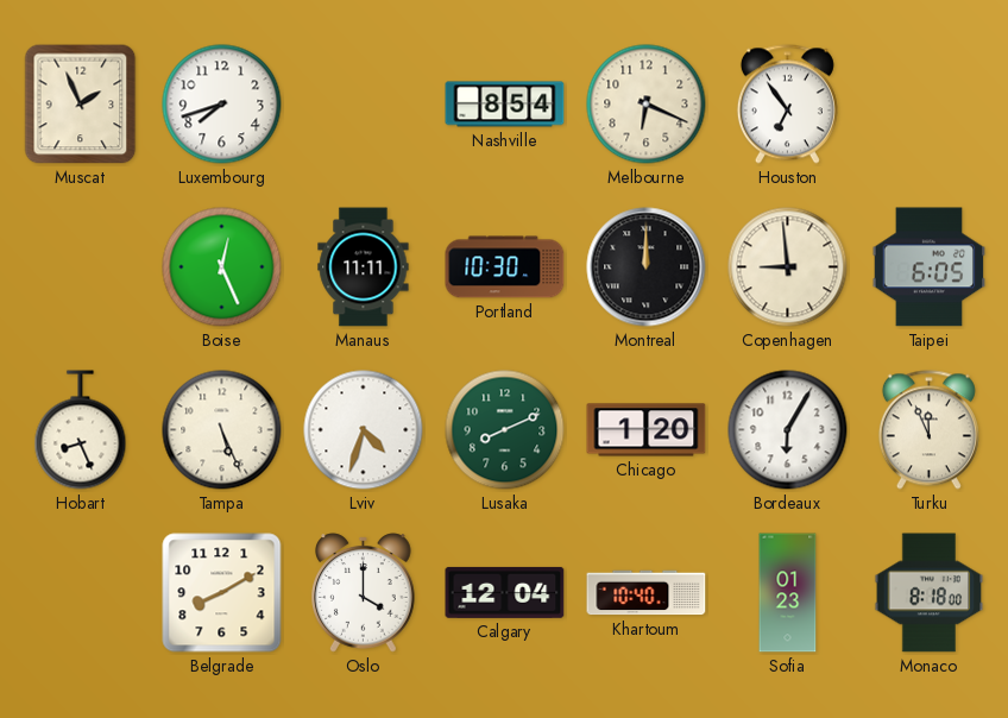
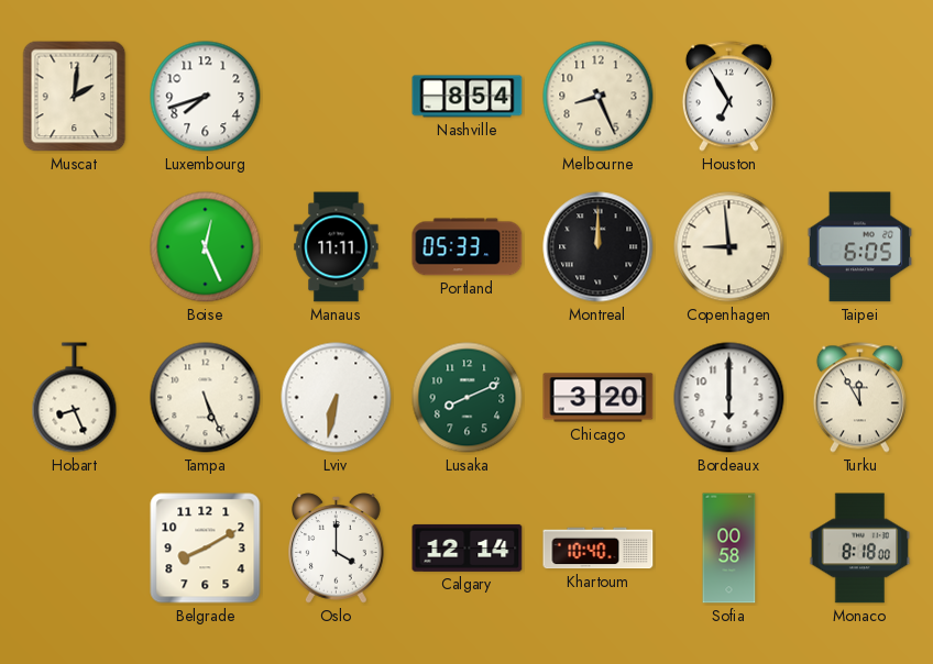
Muscat: 1:56 -> 2:01 (75, 97)
Melbourne: 6:19 -> 8:26 (599, 97)
Houston: 6:54 -> 6:55 (728, 97)
Portland: 10:30 -> 05:33 (468, 247)
Lviv: 4:33 -> 6:32 (337, 398)
Chicago: 1:20 -> 3:20 (599, 398)
Bordeaux: 6:05 -> 6:00 (729, 398)
Turku: 11:56 -> 11:55 (859, 398)
Calgary: 12:04 -> 12:14 (468, 547)
Sofia: 01:23 -> 00:58 (729, 549)
